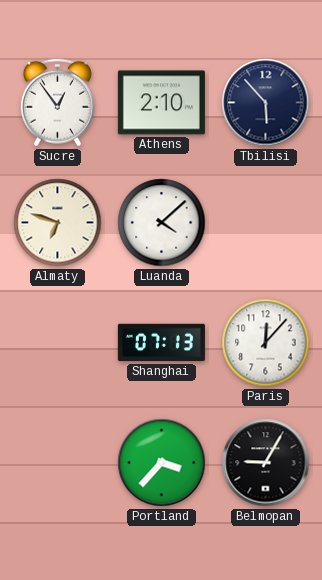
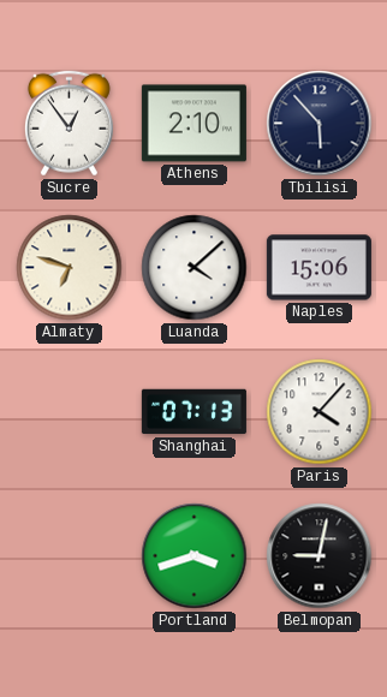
Naples: none -> 15:06 (318, 268)
Paris: 12:07 -> 4:07 (320, 412)
Portland: 3:37 -> 3:42 (195, 556)
Belmopan: 9:05 -> 9:02 (320, 556)
